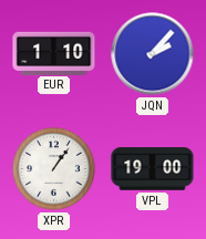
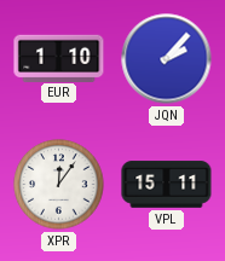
XPR: 1:06 -> 12:06 (59, 185)
VPL: 19:00 -> 15:11 (167, 185)
